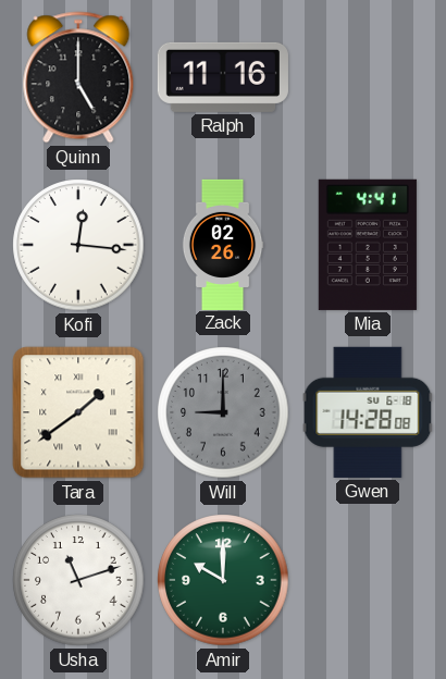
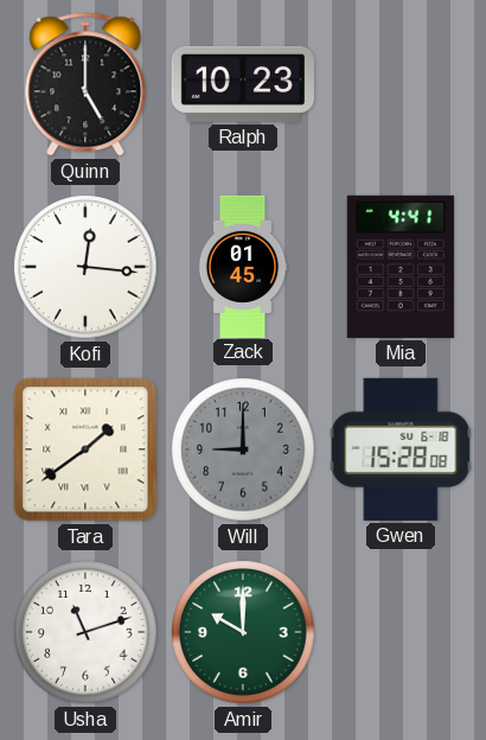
Ralph: 11:16 -> 10:23 (243, 84)
Zack: 02:26 -> 01:45 (243, 266)
Gwen: 14:28 -> 15:28 (401, 449)
